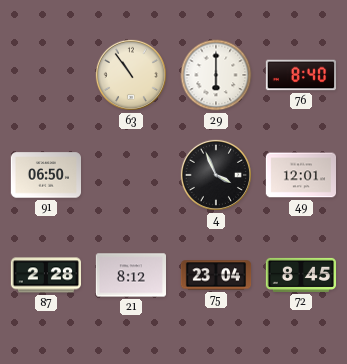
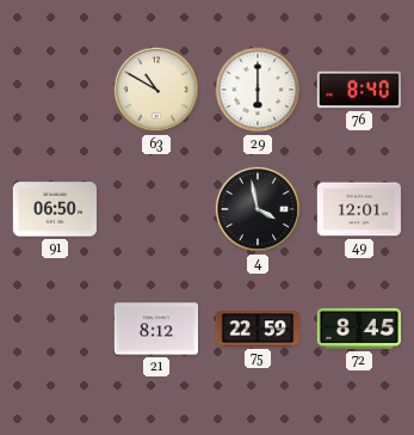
63: 10:54 -> 10:50 (156, 90)
4: 3:56 -> 3:58 (258, 209)
87: 2:28 -> none (45, 275)
75: 23:04 -> 22:59 (258, 329)
